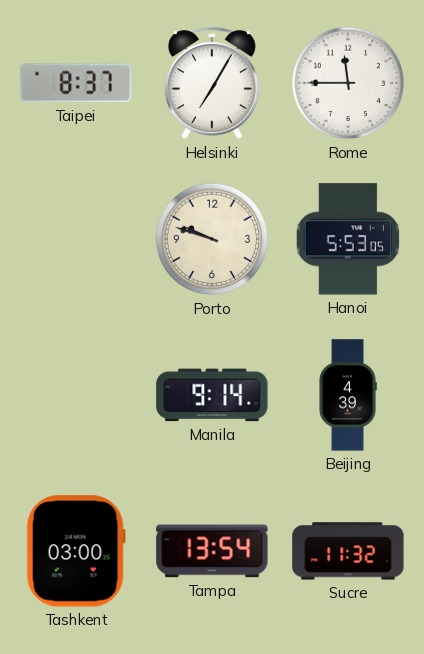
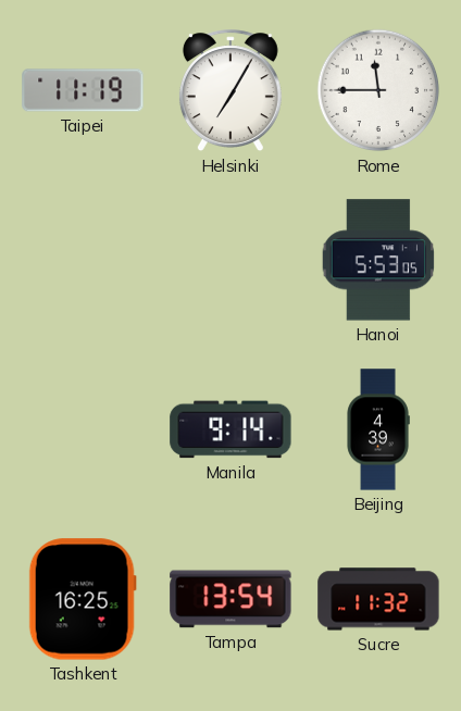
Taipei: 8:37 -> 11:19 (83, 90)
Porto: 9:48 -> none (212, 239)
Tashkent: 03:00 -> 16:25 (83, 599)
